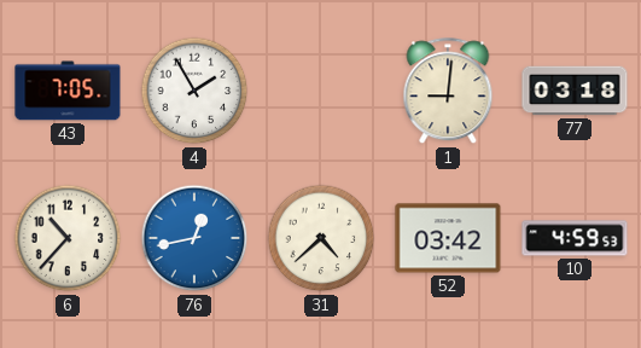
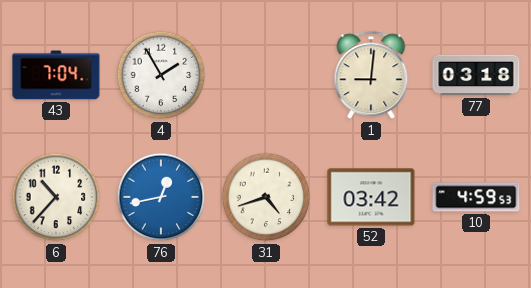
43: 7:05 -> 7:04 (56, 75)
31: 4:38 -> 4:42 (266, 197)
